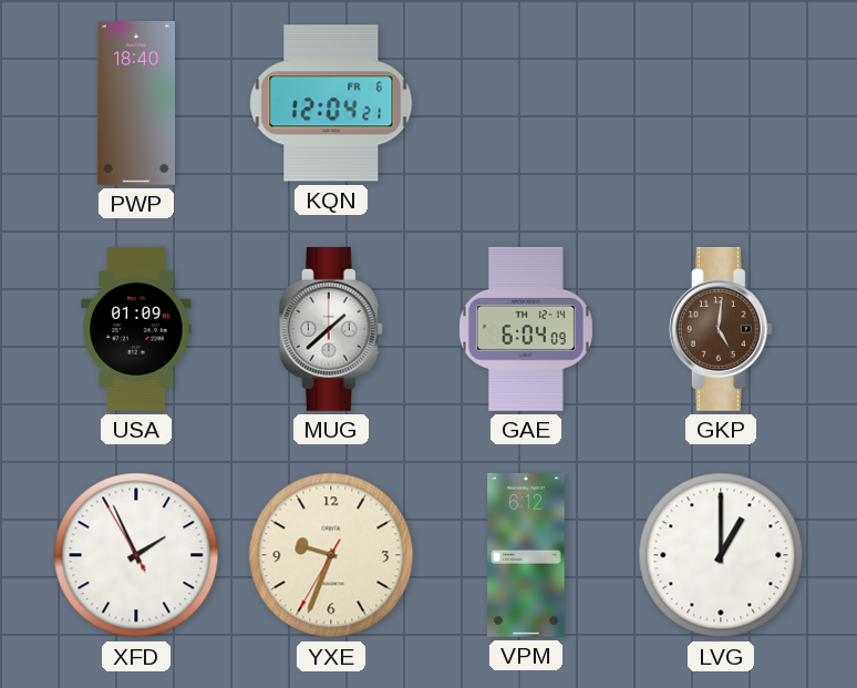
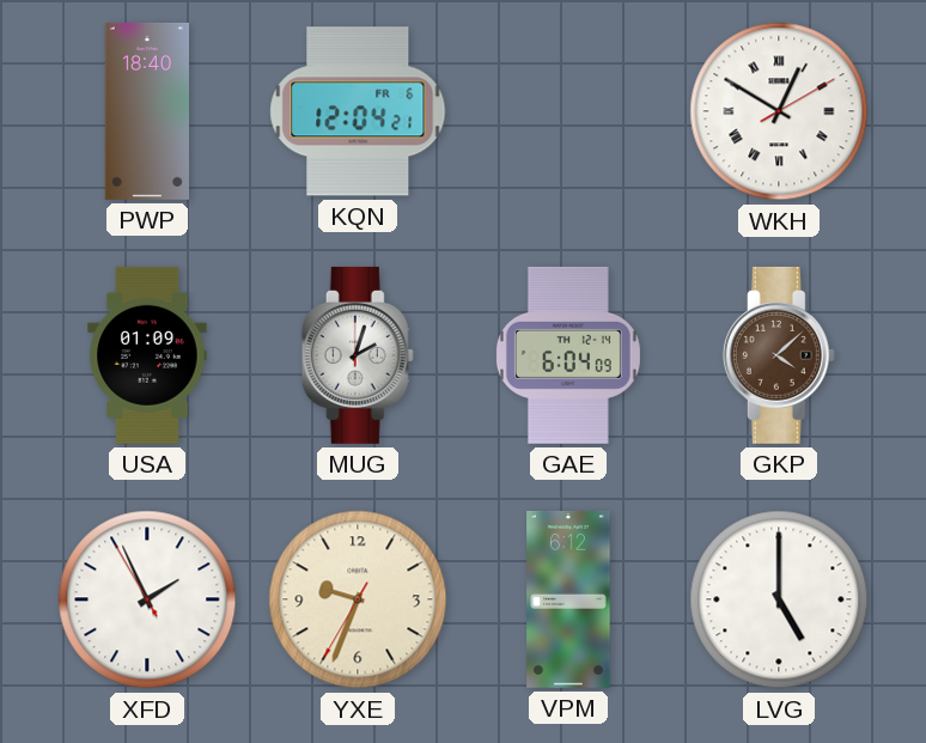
WKH: none -> 12:50 (779, 111)
MUG: 1:38 -> 2:03 (358, 355)
GKP: 5:01 -> 4:08 (779, 355)
LVG: 1:00 -> 5:00 (779, 599)
